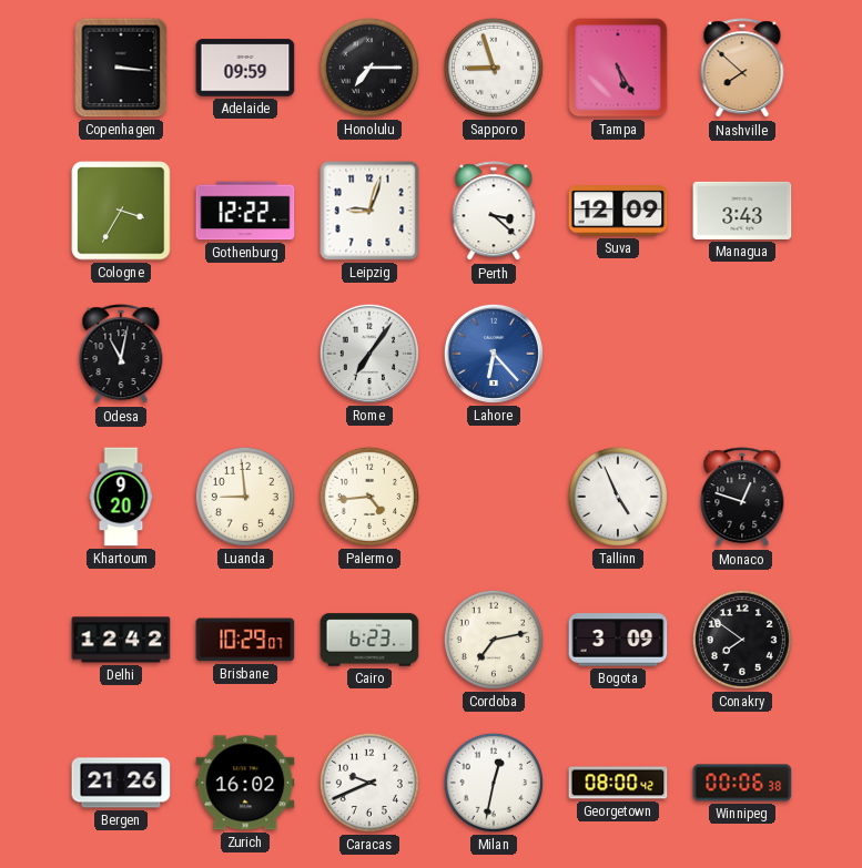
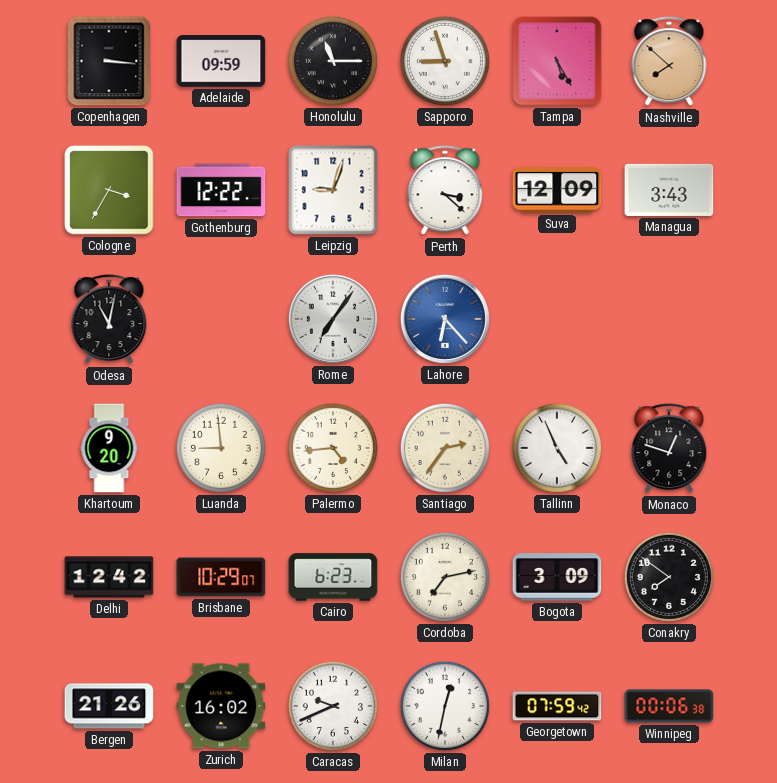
Honolulu: 7:15 -> 11:15 (333, 61)
Santiago: none -> 2:36 (445, 448)
Georgetown: 08:00 -> 07:59 (557, 706)
